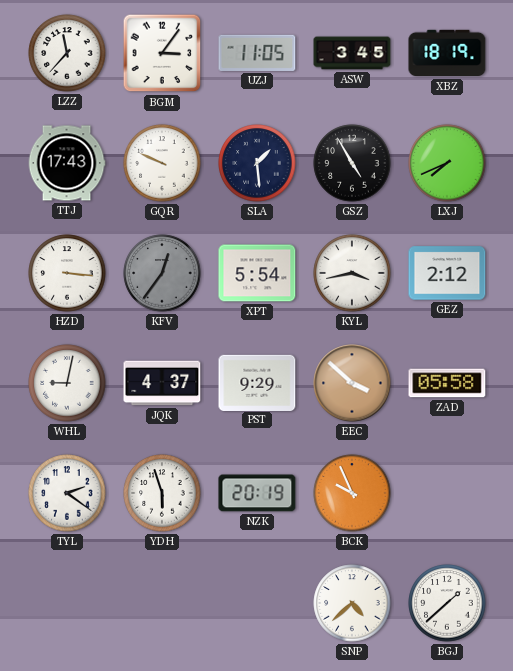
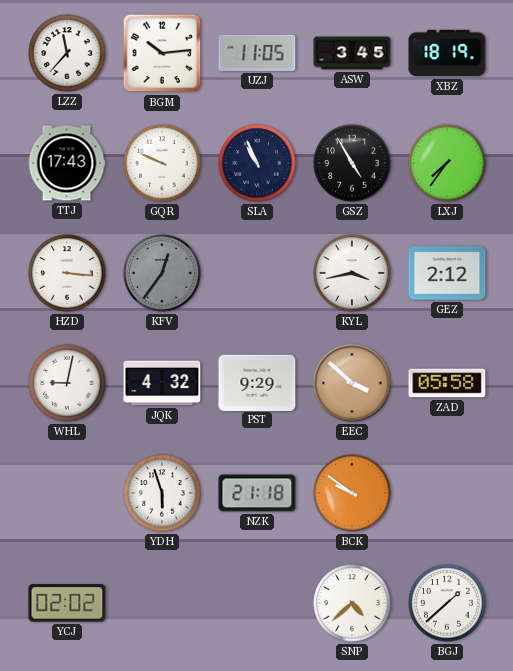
BGM: 3:06 -> 10:14 (162, 53)
SLA: 1:29 -> 10:56 (257, 163)
LXJ: 7:41 -> 7:36 (447, 163)
XPT: 5:54 -> none (257, 273)
JQK: 4:37 -> 4:32 (162, 383)
TYL: 2:21 -> none (67, 493)
NZK: 20:19 -> 21:18 (257, 493)
BCK: 9:56 -> 9:51 (352, 493)
YCJ: none -> 02:02 (67, 603)
